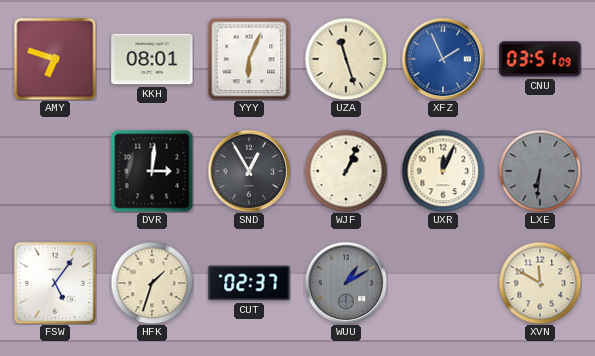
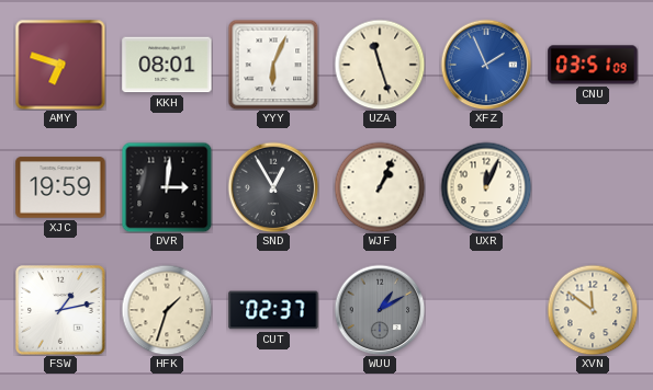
XJC: none -> 19:59 (60, 187)
LXE: 6:31 -> none (540, 171)
FSW: 5:06 -> 1:13 (60, 310)
XVN: 11:50 -> 11:51 (593, 310)
